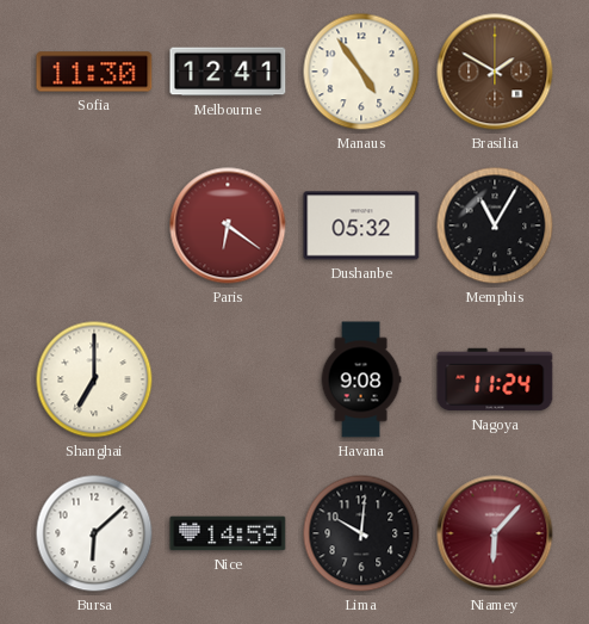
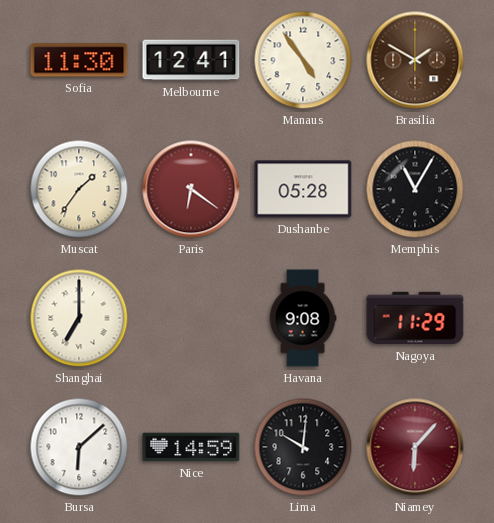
Muscat: none -> 1:36 (79, 189)
Dushanbe: 05:32 -> 05:28 (303, 189)
Nagoya: 11:24 -> 11:29 (415, 318)
